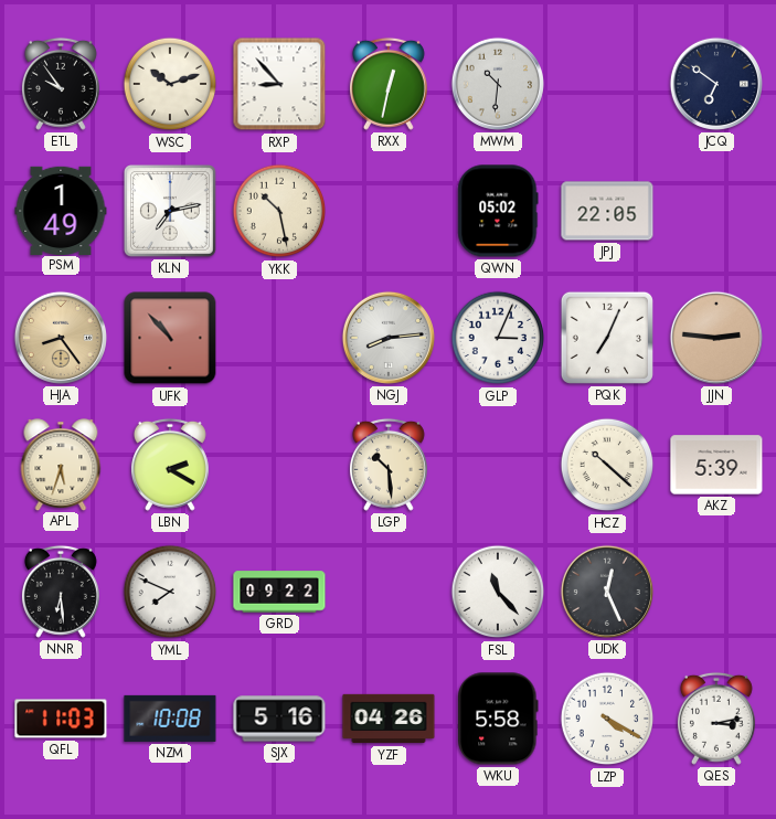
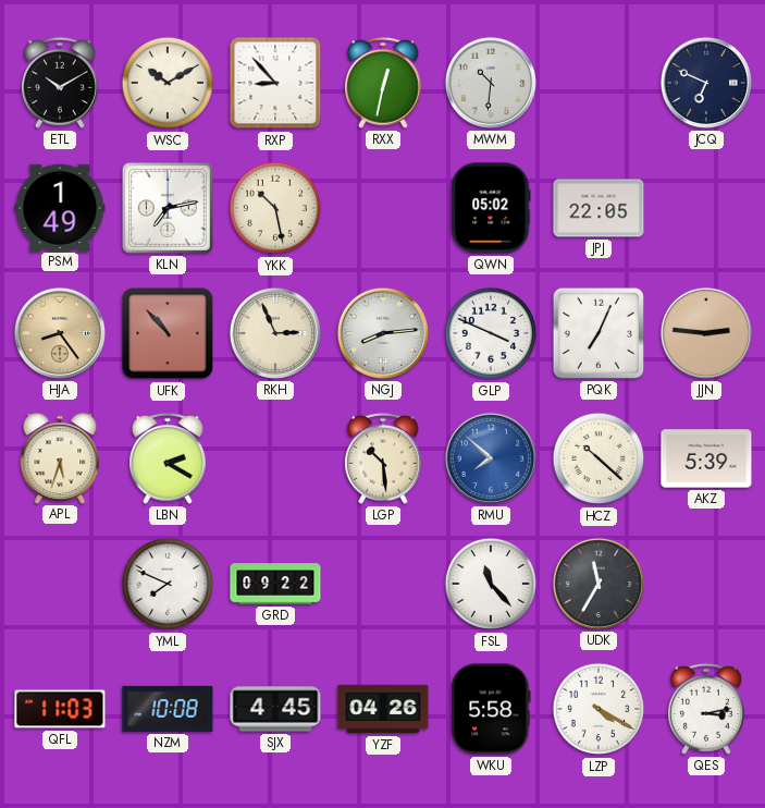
ETL: 9:54 -> 10:10 (60, 83)
WSC: 10:12 -> 10:10 (168, 83)
JCQ: 6:51 -> 6:49 (706, 83)
RKH: none -> 2:56 (275, 333)
GLP: 3:04 -> 3:49 (491, 333)
RMU: none -> 7:52 (491, 458)
NNR: 6:29 -> none (61, 592)
UDK: 12:26 -> 11:35 (599, 584)
SJX: 5:16 -> 4:45 (275, 709)
